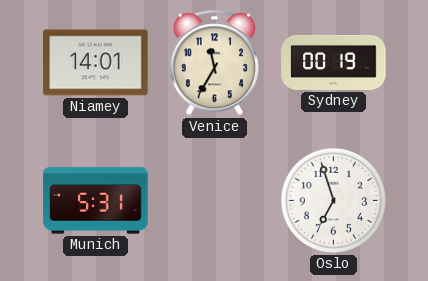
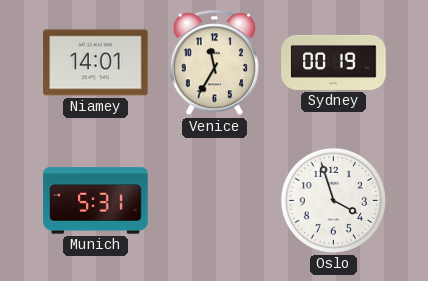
Oslo: 6:57 -> 3:57 (333, 200)
